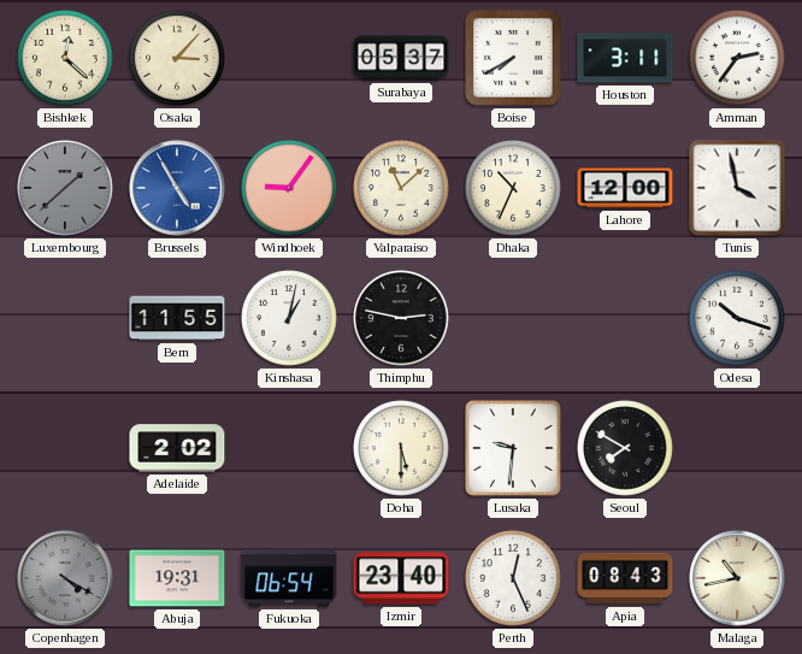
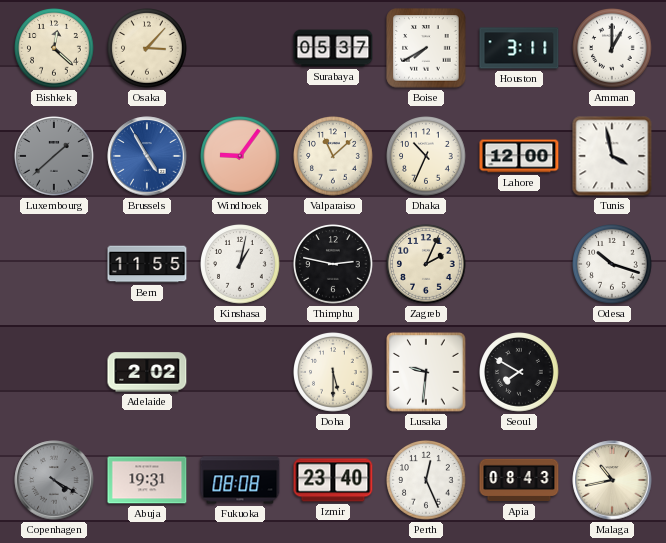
Amman: 2:36 -> 1:00 (612, 48)
Zagreb: none -> 2:04 (426, 264)
Fukuoka: 06:54 -> 08:08 (240, 480)
